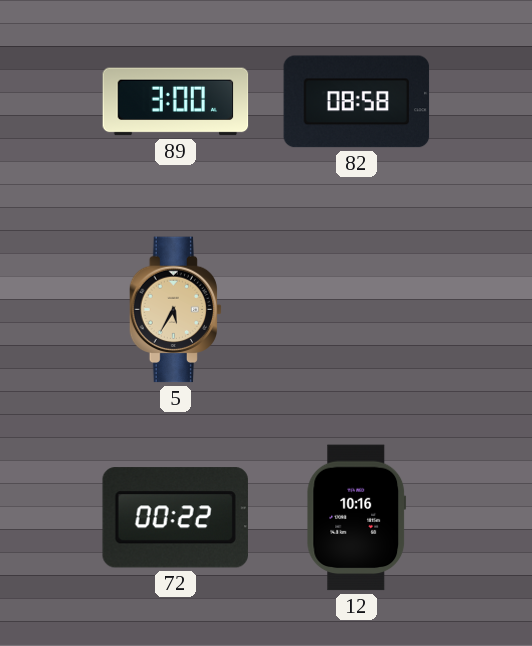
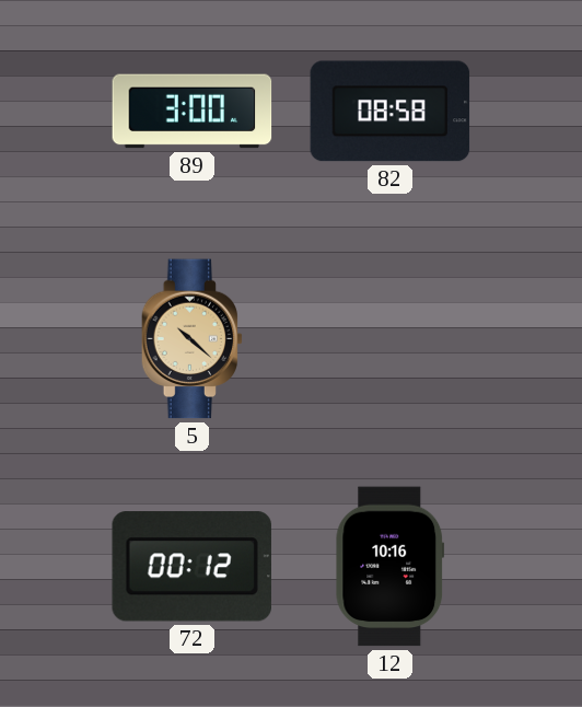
5: 5:35 -> 10:22 (193, 339)
72: 00:22 -> 00:12 (191, 567)
